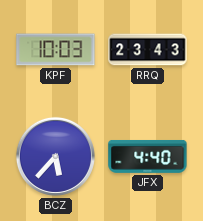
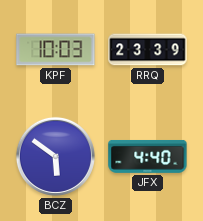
RRQ: 23:43 -> 23:39 (148, 50)
BCZ: 5:37 -> 5:51 (55, 156)
